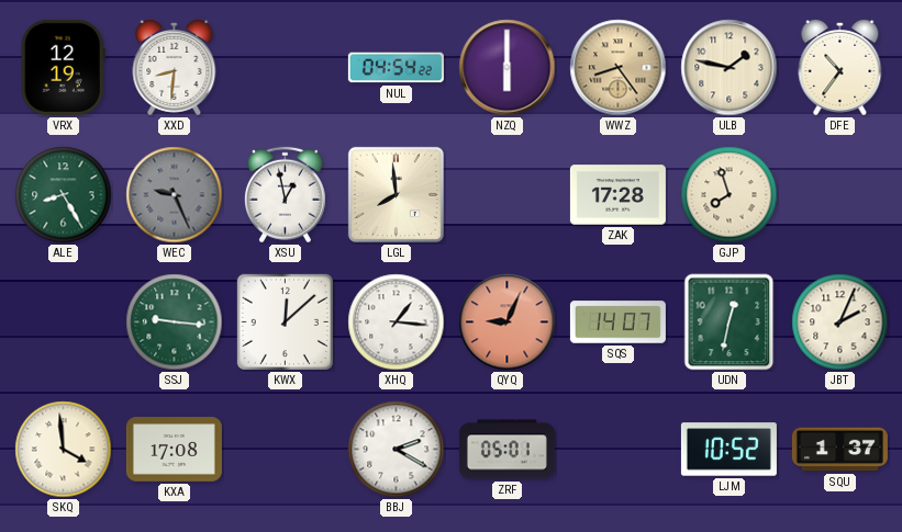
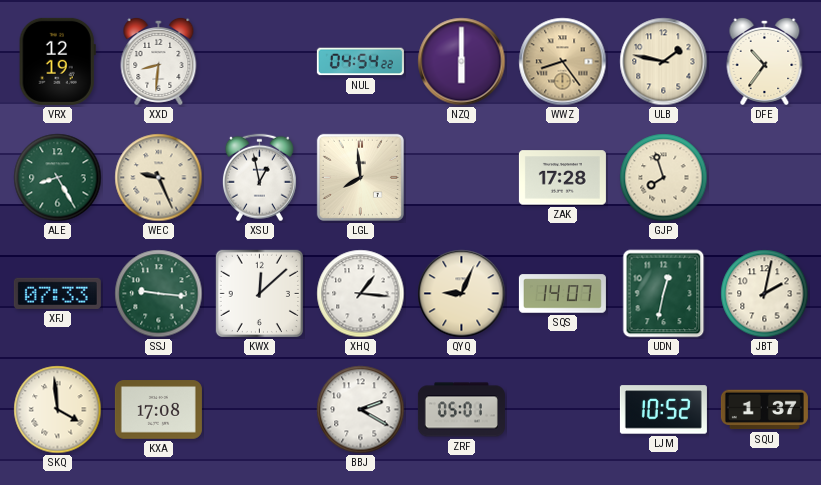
WEC dial: grey -> cream (159, 178)
XFJ: none -> 07:33 (57, 293)
QYQ dial: salmon -> cream (462, 294)
JBT: 2:04 -> 2:02 (765, 294)
